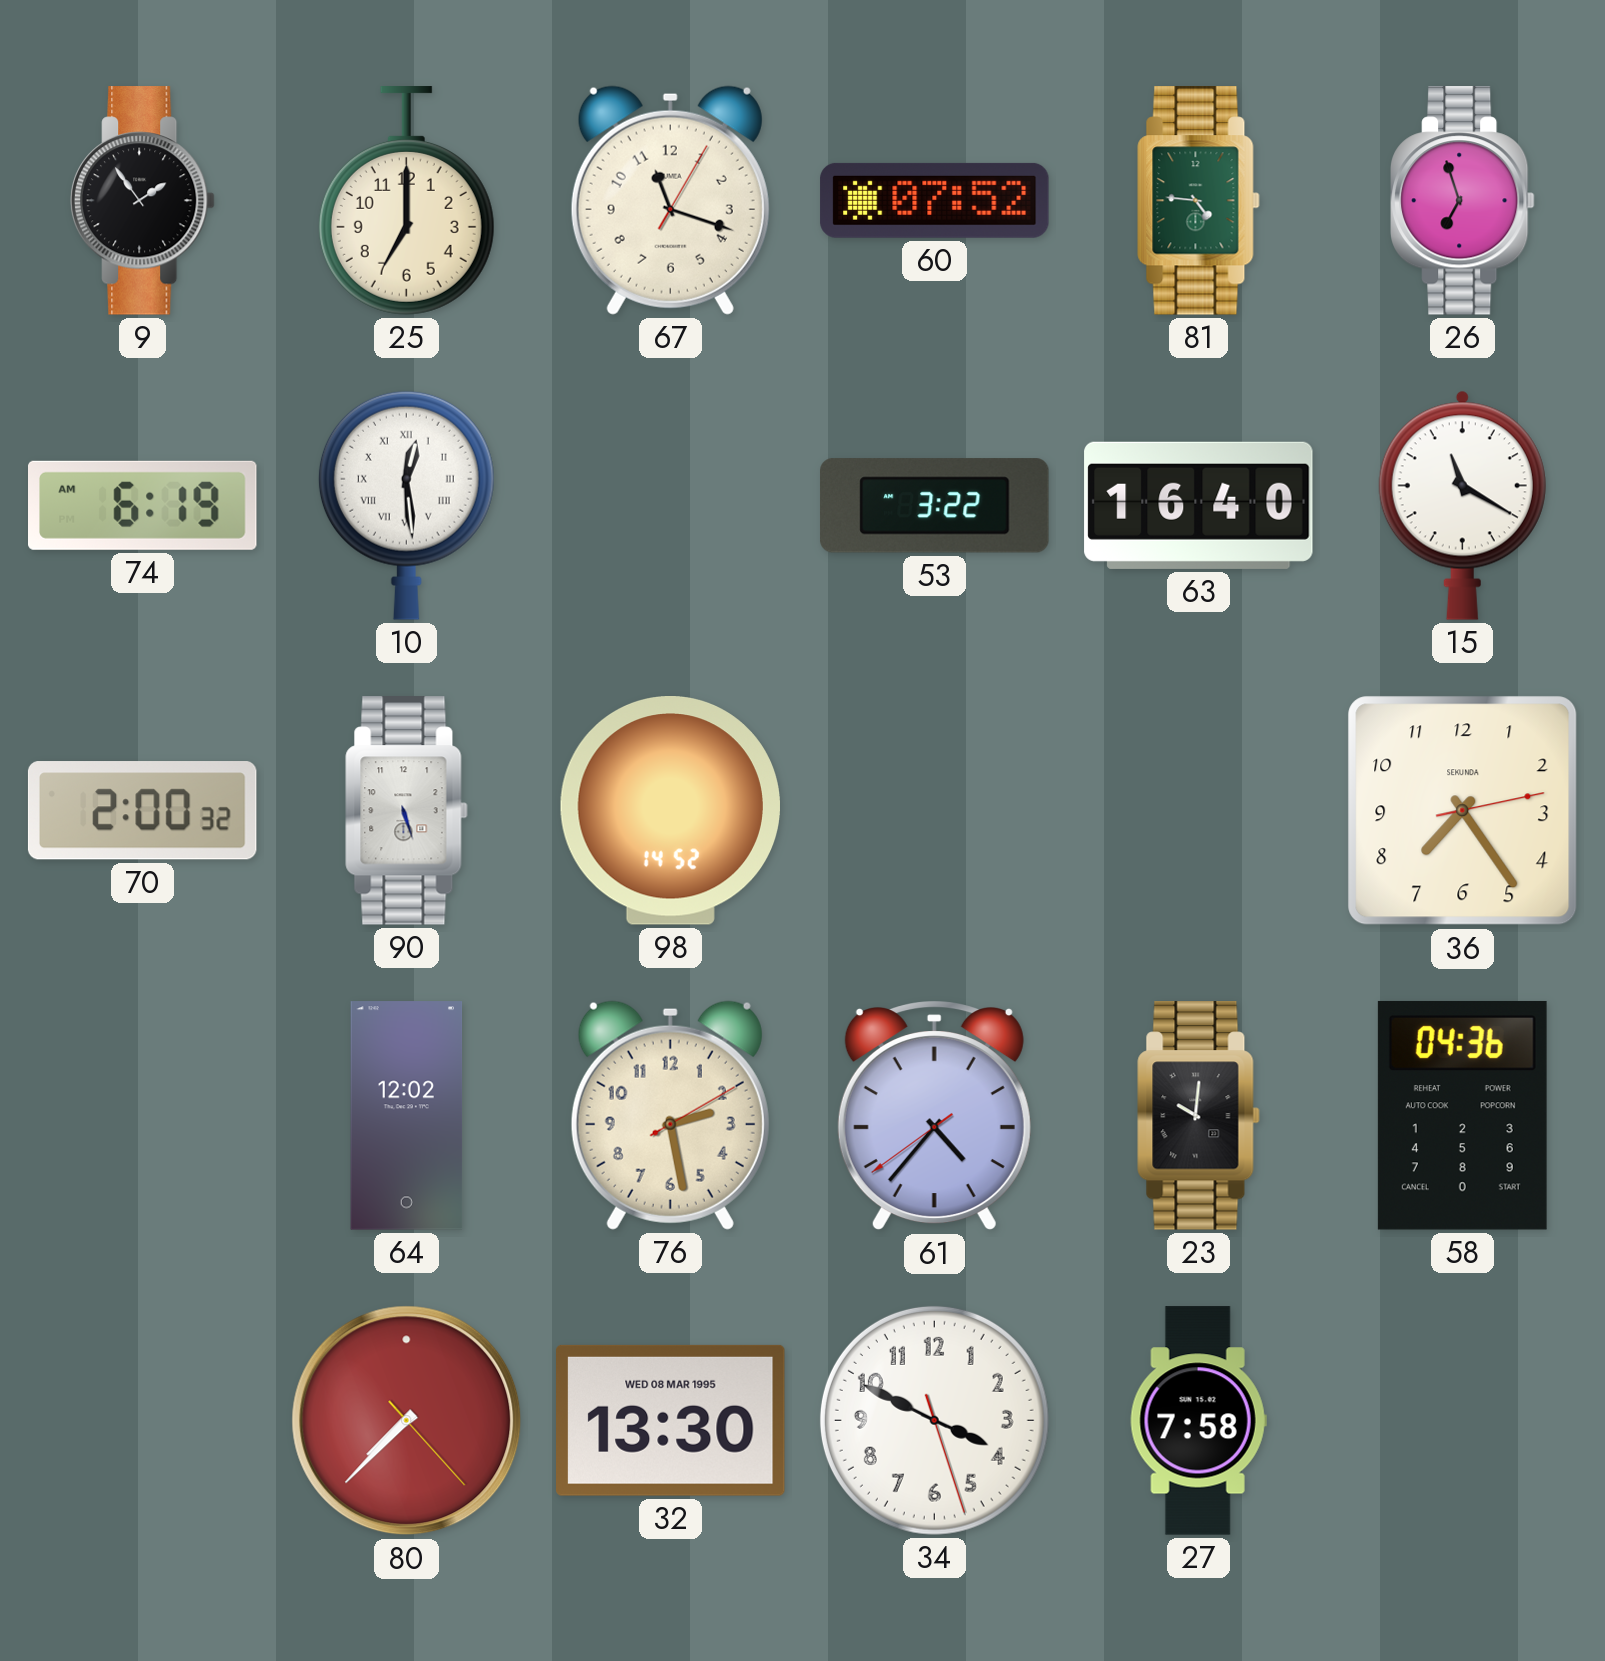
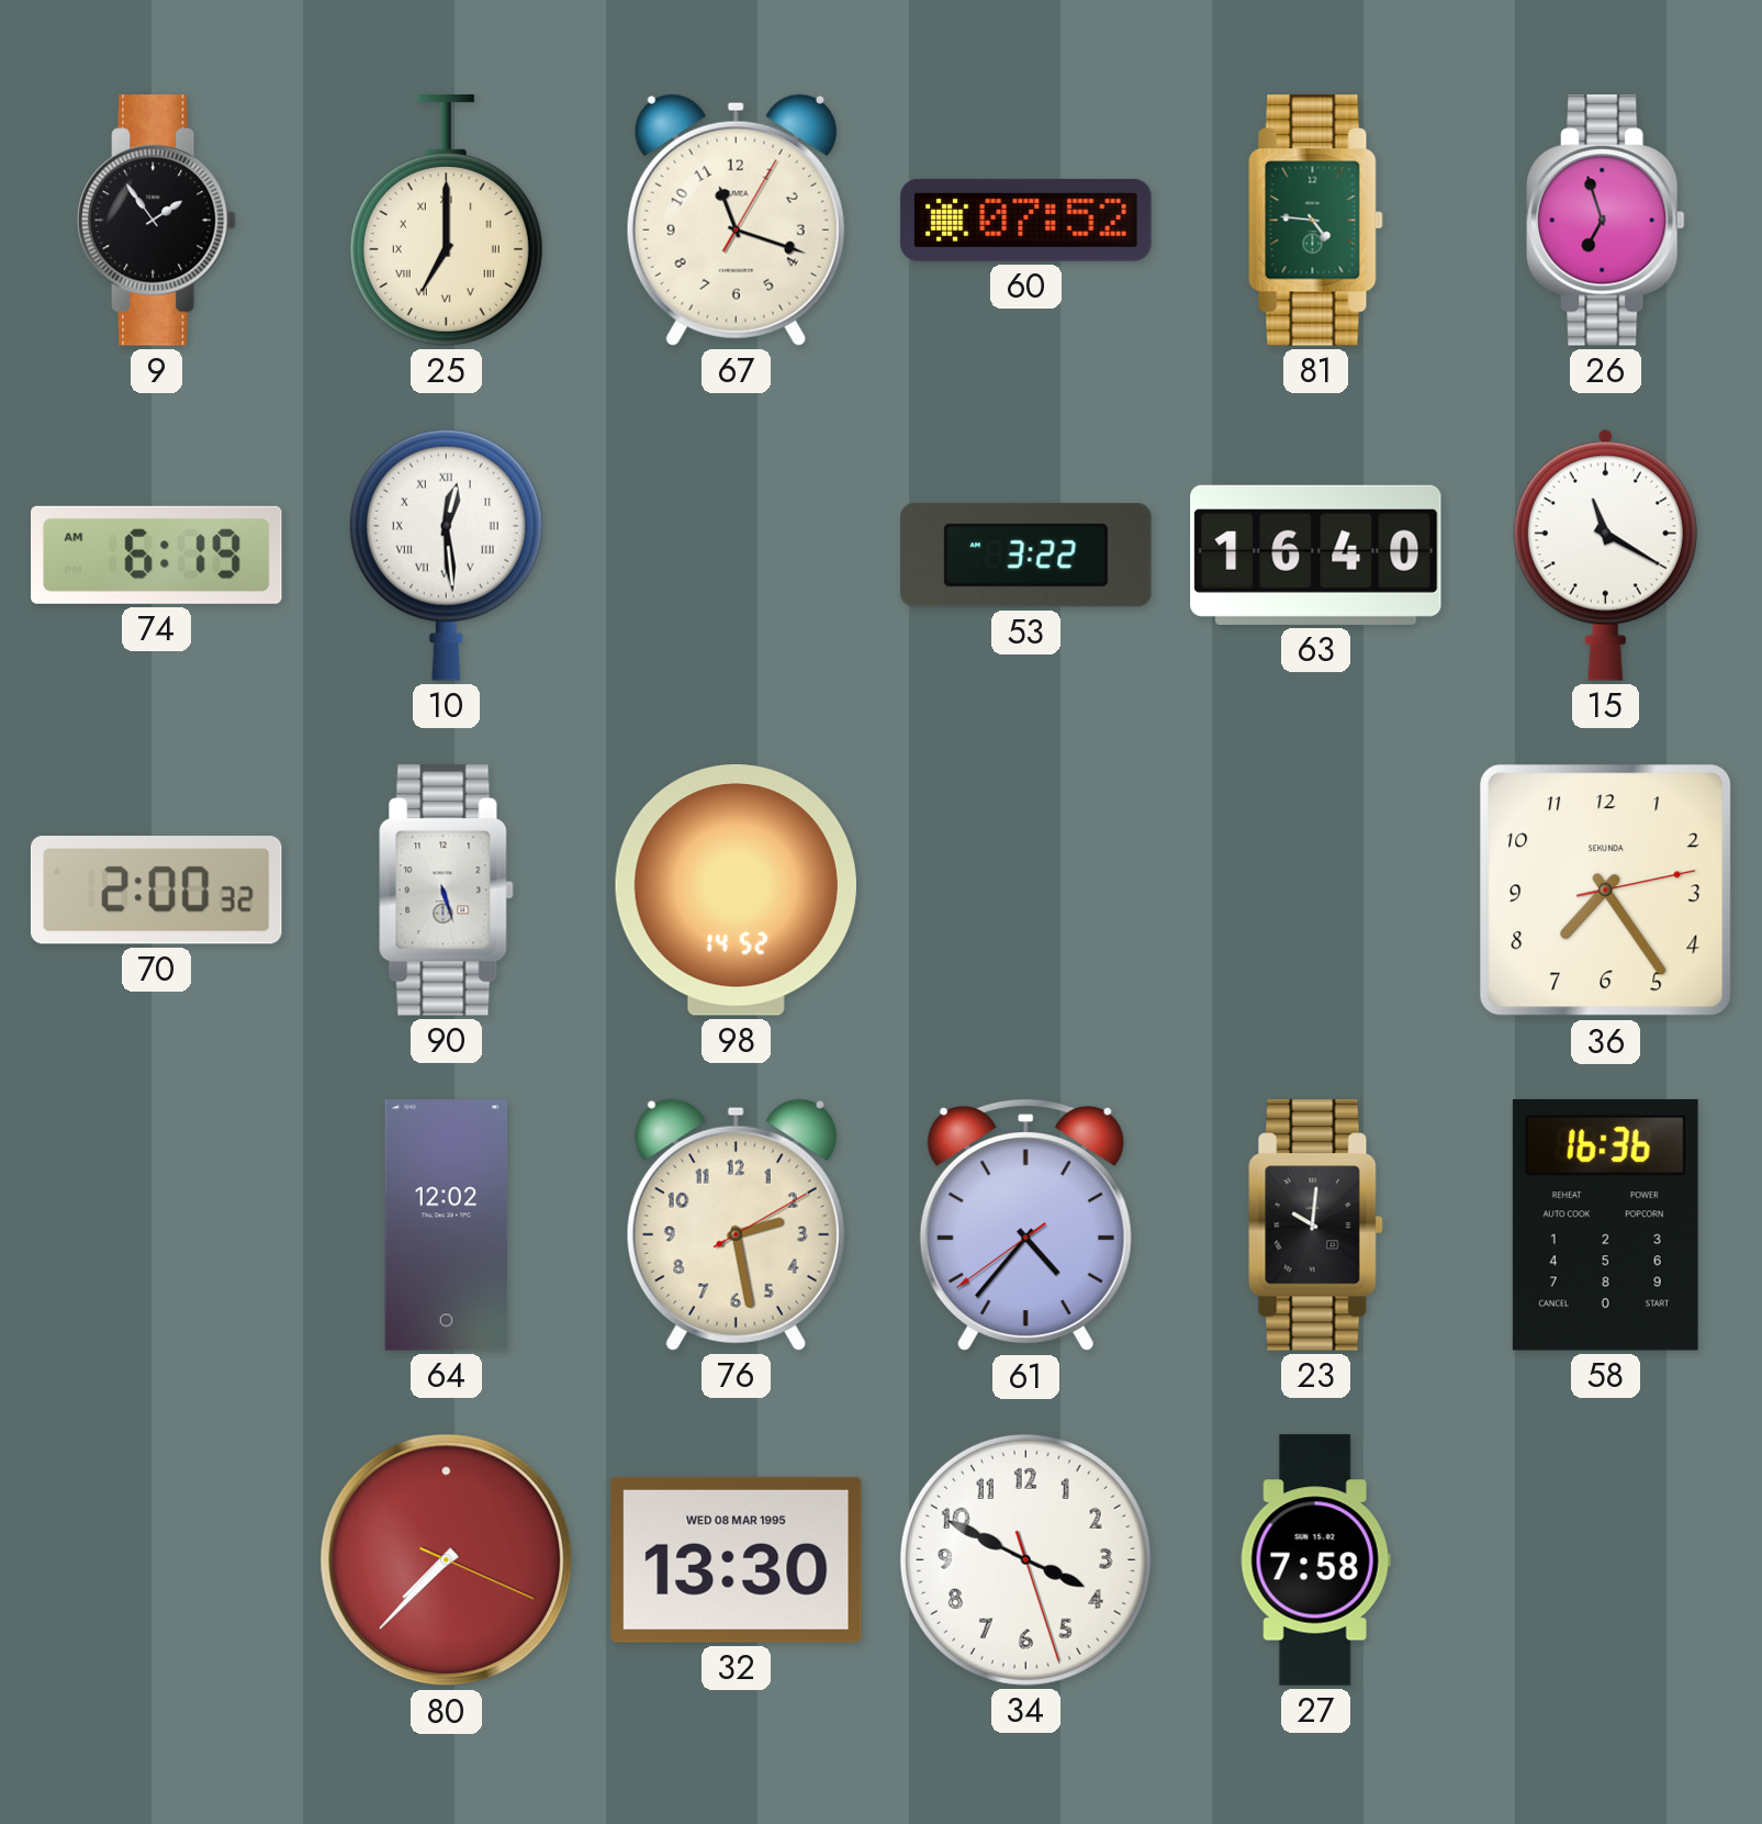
25 numerals: Arabic -> Roman (446, 221)
58: 04:36 -> 16:36 (1605, 1224)
80: 7:37:23 -> 7:37:19 (447, 1560)
